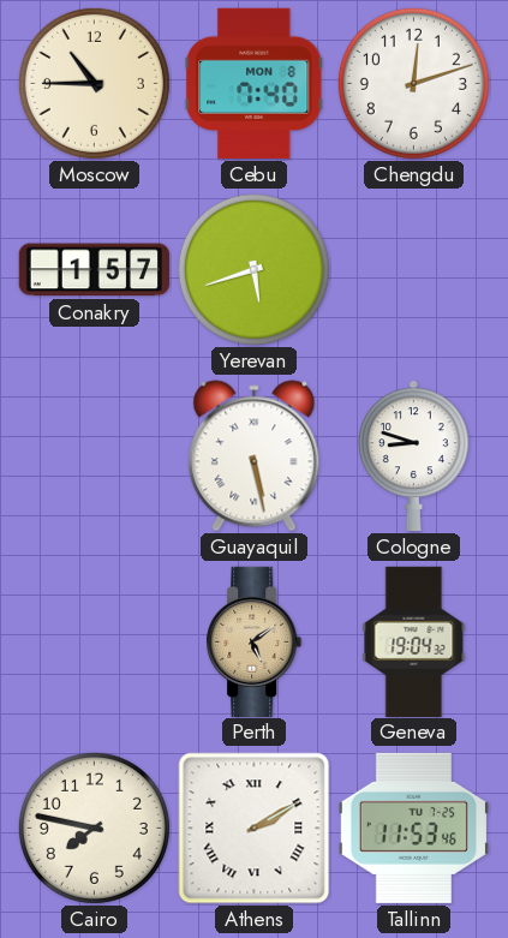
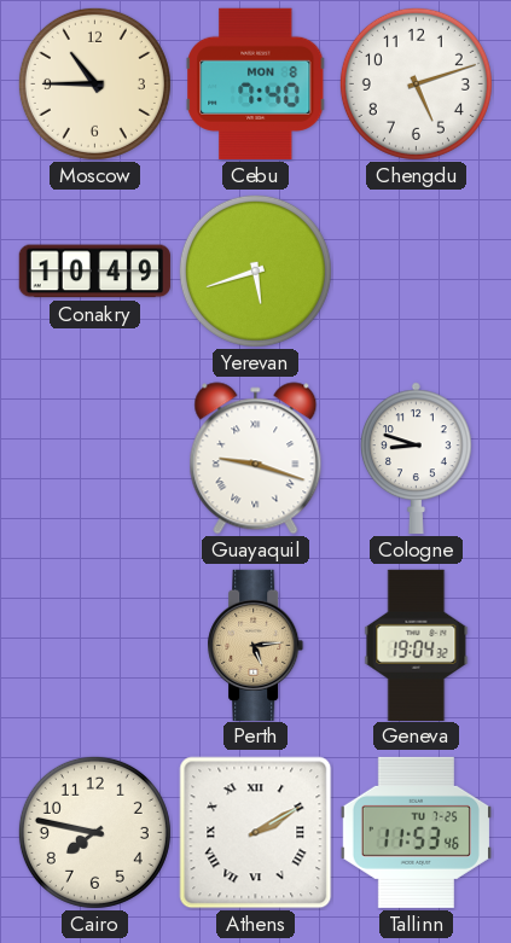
Chengdu: 12:12 -> 5:12 (416, 83)
Conakry: 1:57 -> 10:49 (94, 272)
Guayaquil: 5:28 -> 9:18 (256, 459)
Perth: 5:09 -> 5:14 (256, 645)
